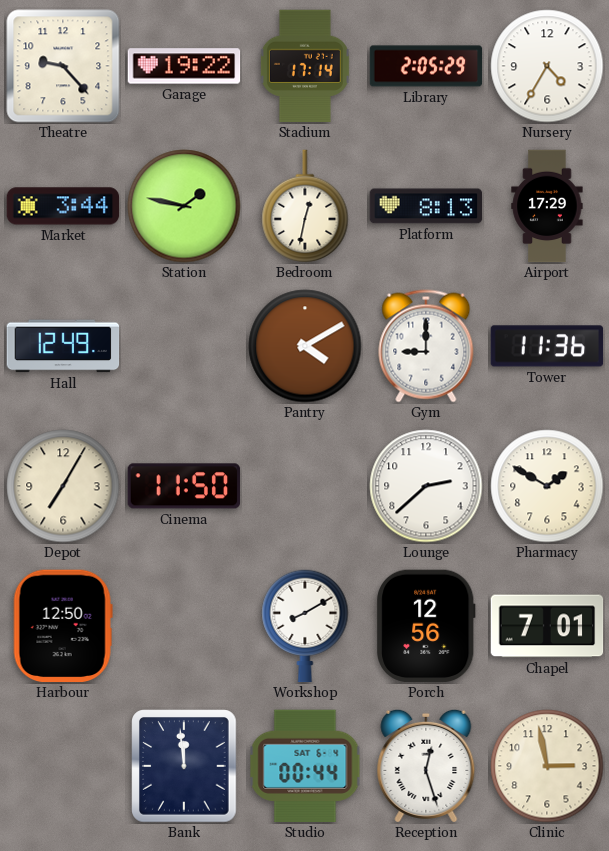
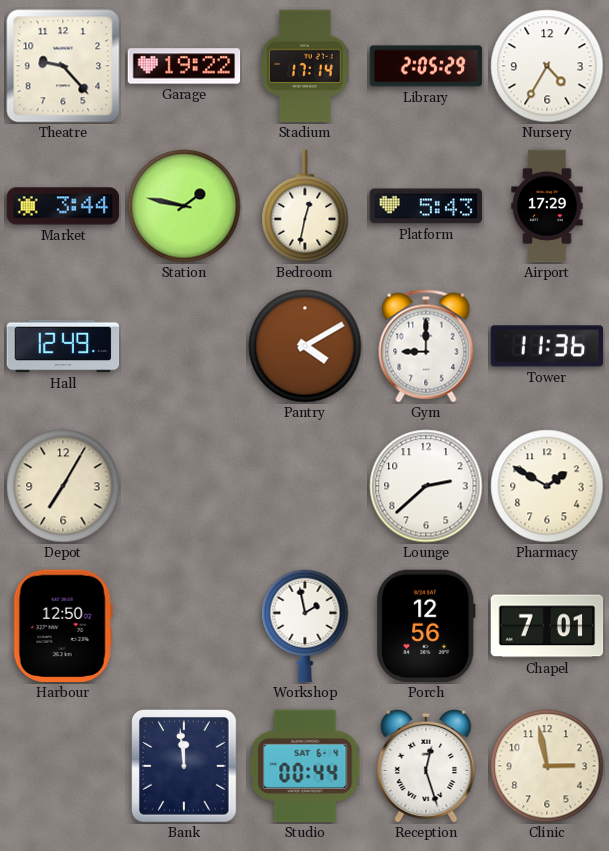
Platform: 8:13 -> 5:43 (426, 206)
Cinema: 11:50 -> none (184, 486)
Workshop: 8:10 -> 1:58 (305, 626)
